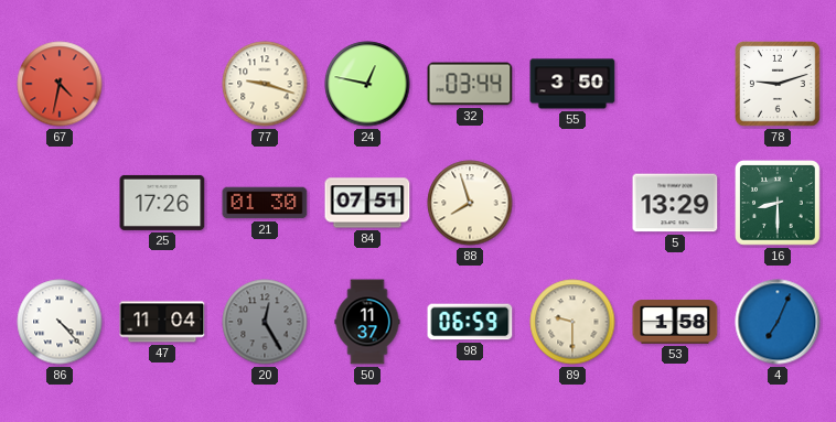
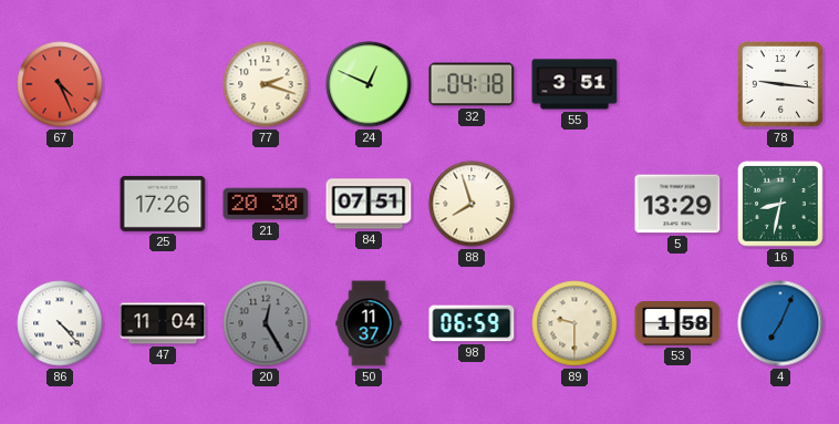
67: 4:32 -> 4:26 (60, 84)
77: 9:18 -> 2:18 (266, 84)
24: 12:47 -> 12:49 (369, 84)
32: 03:44 -> 04:18 (472, 84)
55: 3:50 -> 3:51 (574, 84)
78: 9:12 -> 9:16 (781, 85)
21: 01:30 -> 20:30 (266, 204)
16: 8:30 -> 8:32 (781, 205)
